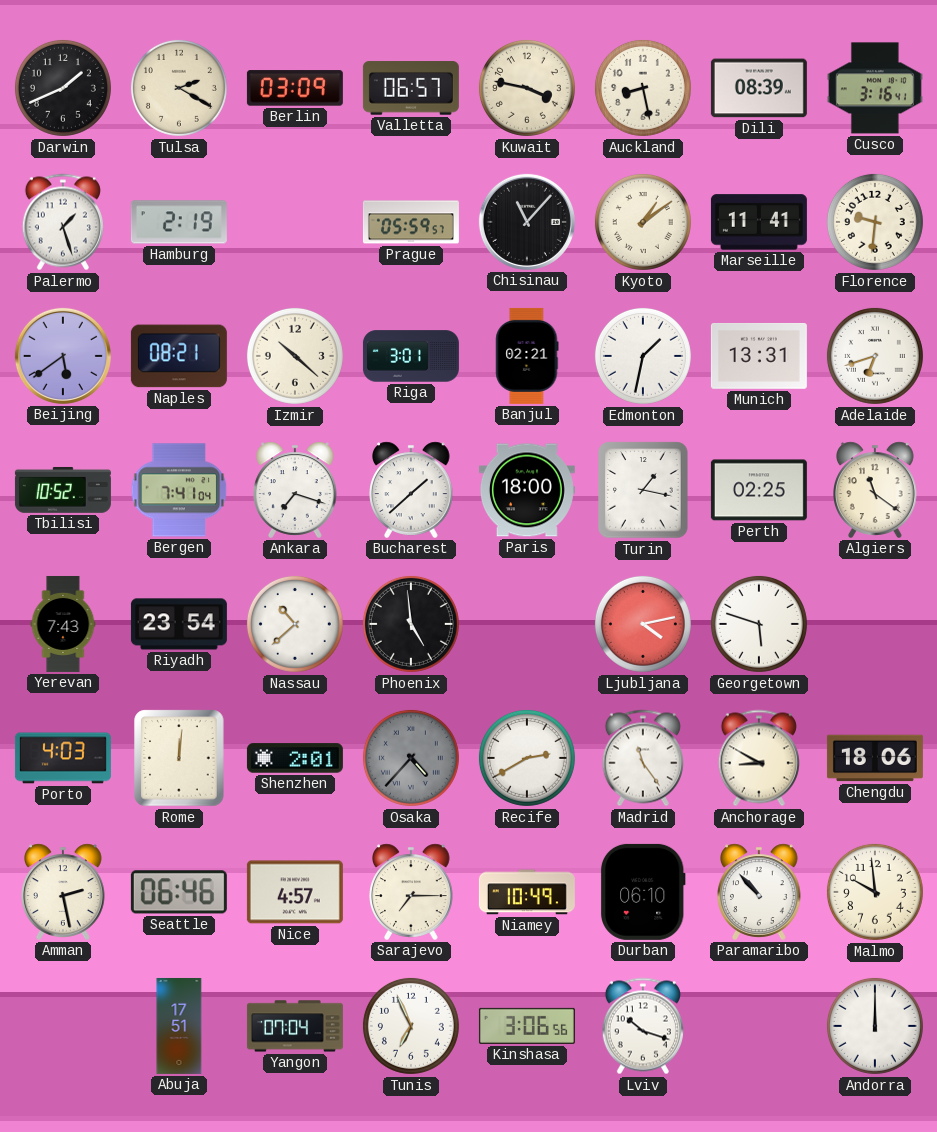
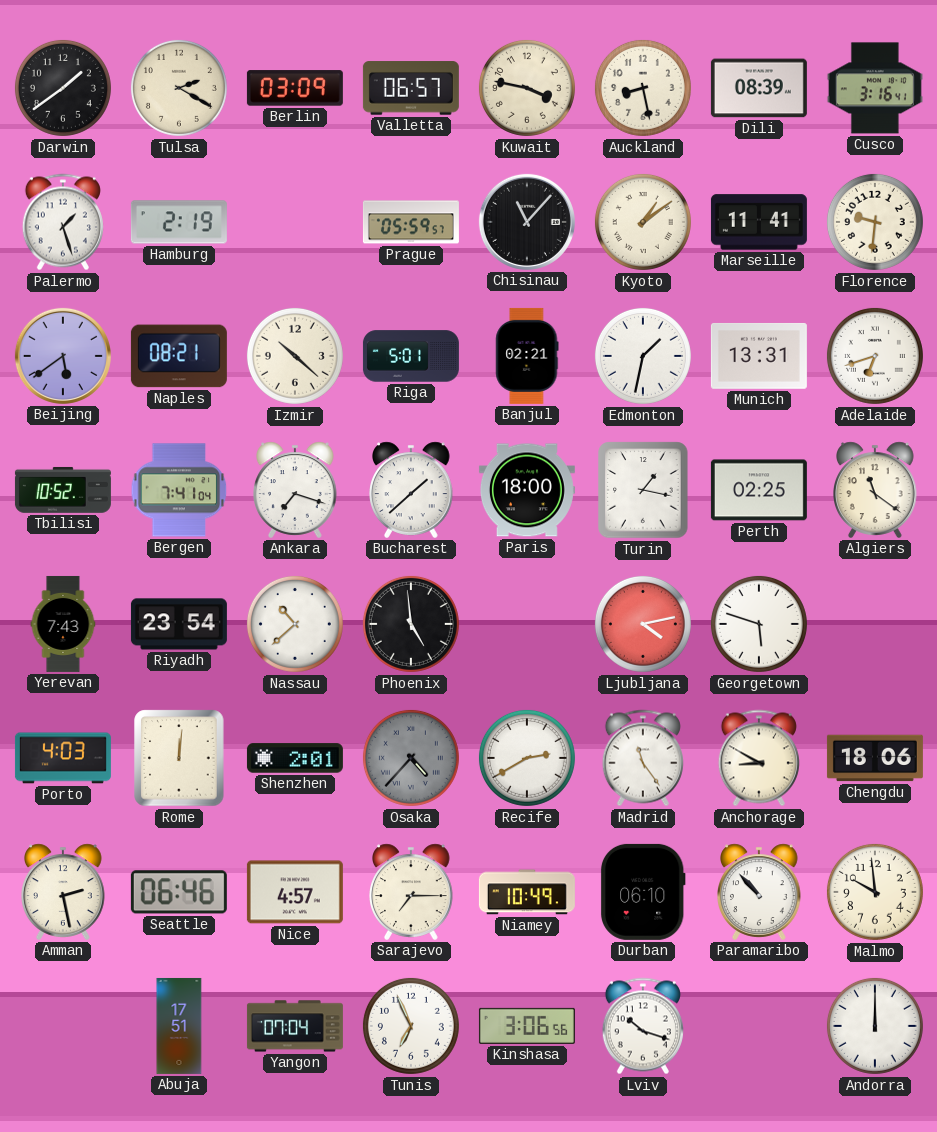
Darwin: 1:41 -> 1:39 (63, 88)
Riga: 3:01 -> 5:01 (411, 356)
